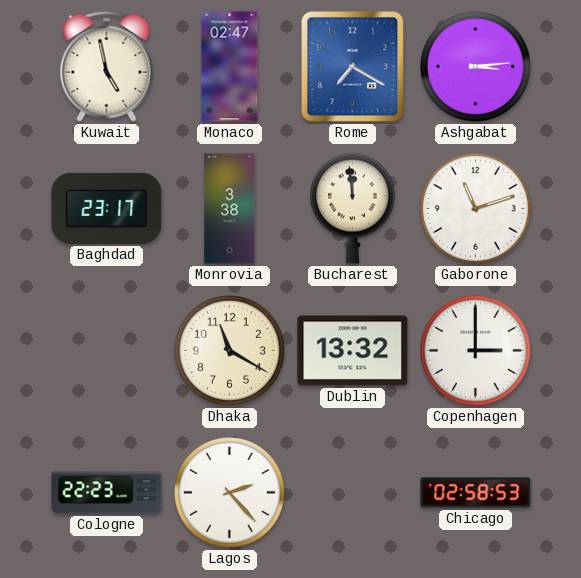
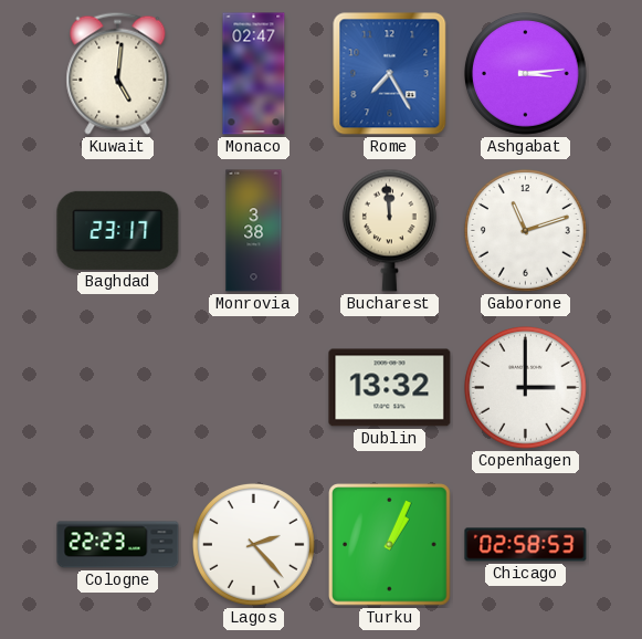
Kuwait: 4:58 -> 5:01 (118, 73)
Rome: 7:20 -> 7:25 (390, 74)
Dhaka: 11:20 -> none (230, 351)
Turku: none -> 1:04 (390, 545)
